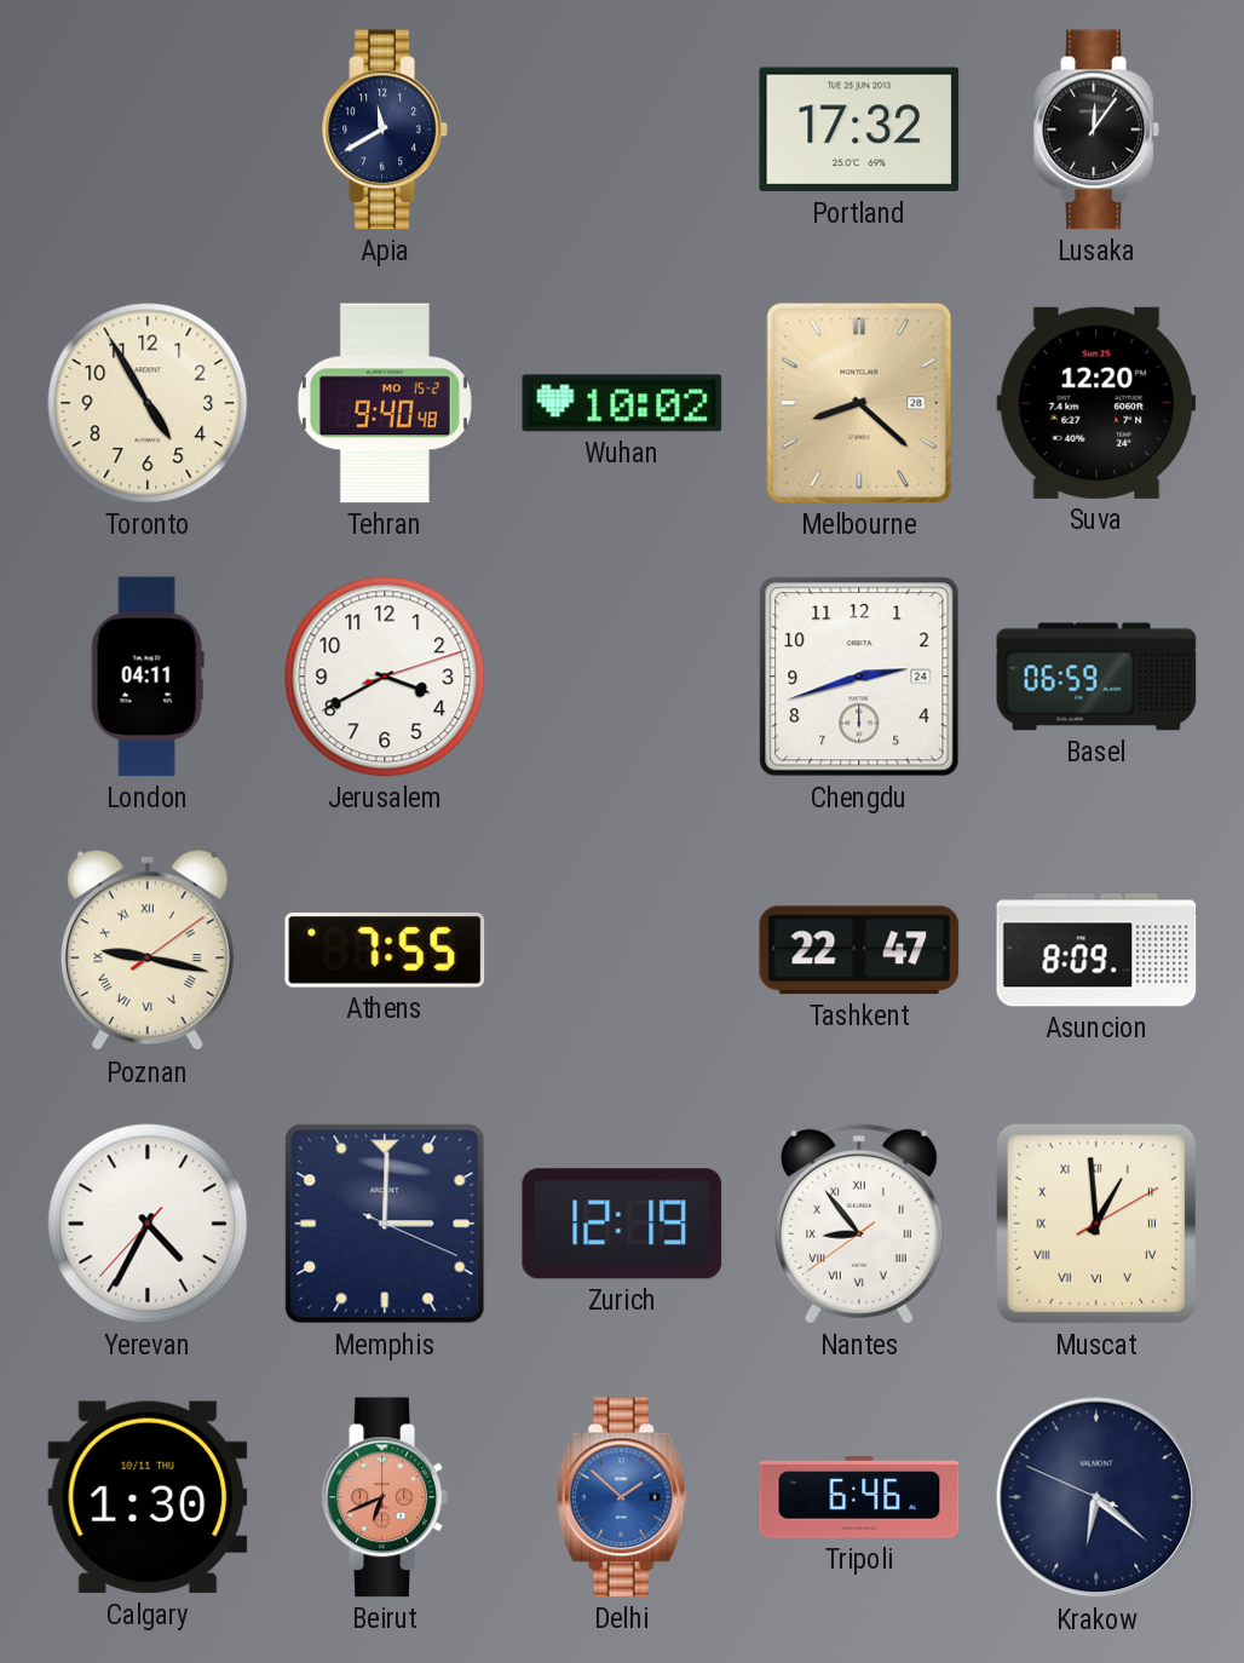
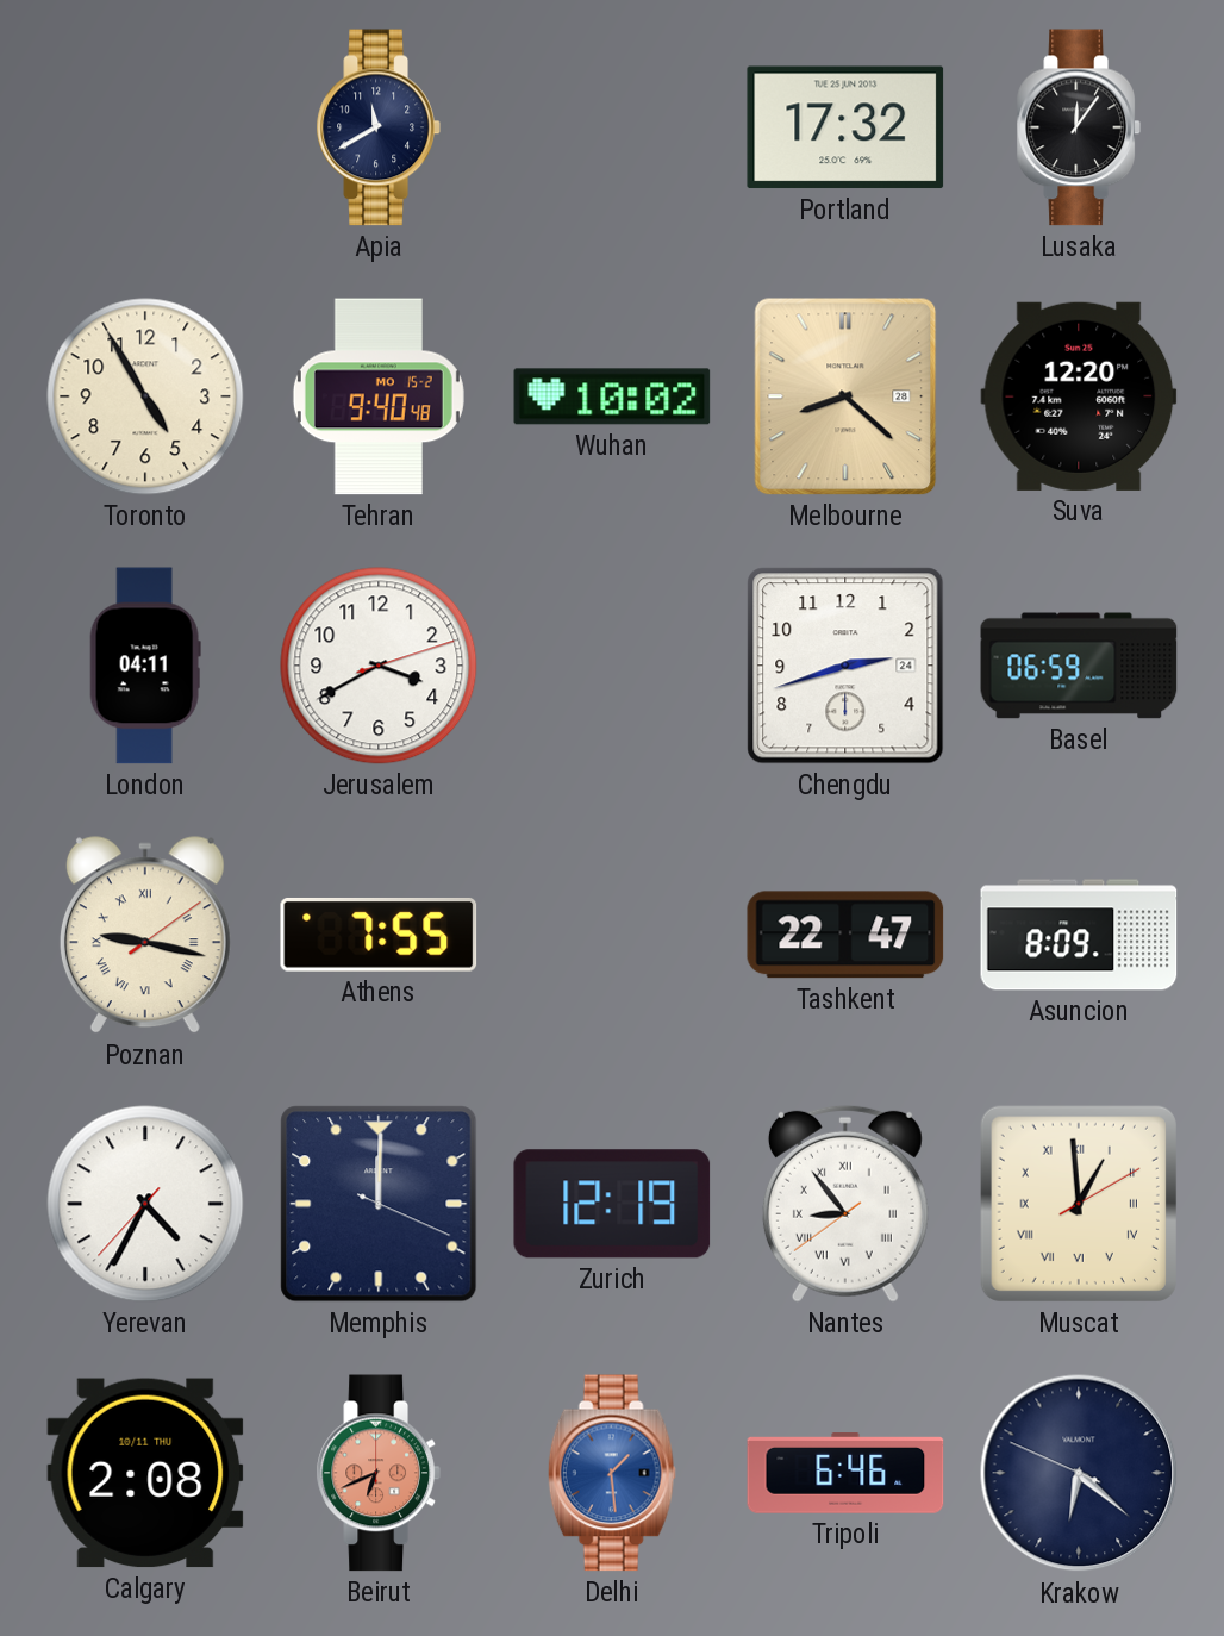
Memphis: 3:00 -> 12:00 (379, 1204)
Calgary: 1:30 -> 2:08 (145, 1473)
Delhi: 1:52 -> 1:29 (612, 1473)
